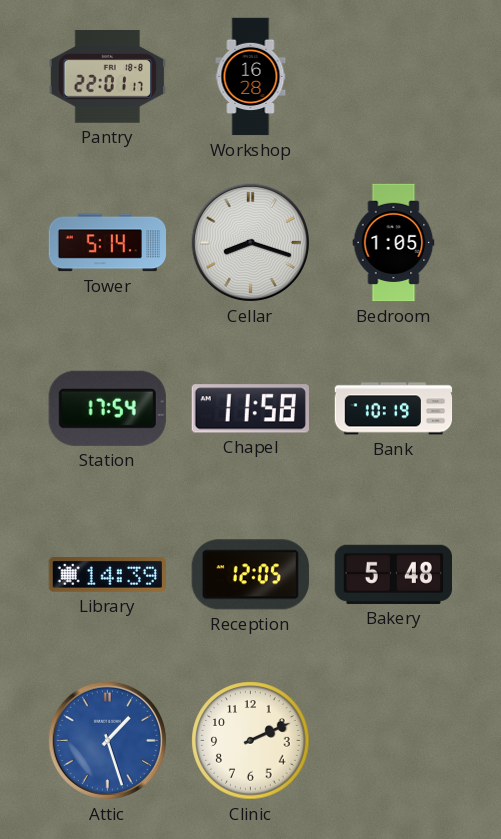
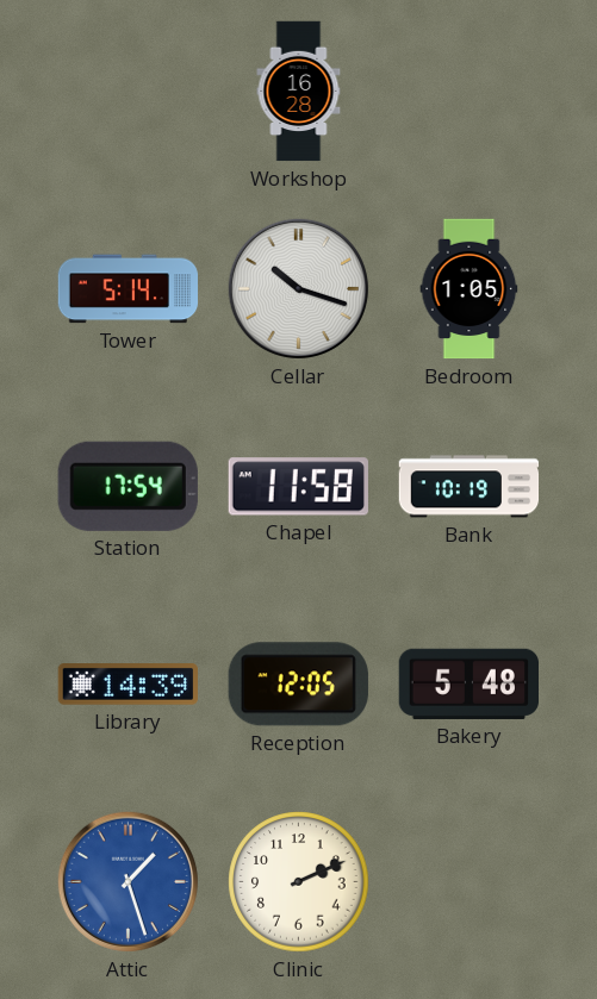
Pantry: 22:01 -> none (107, 77)
Cellar: 8:18 -> 10:18 (298, 288)
